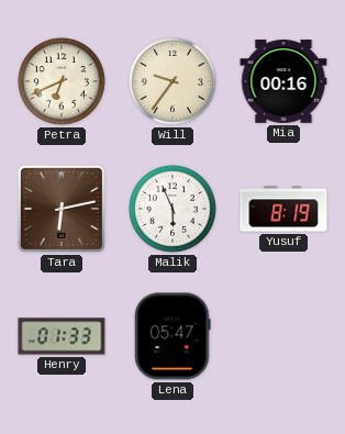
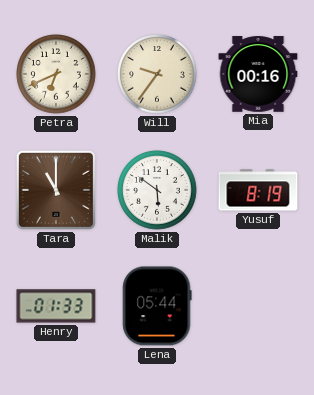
Tara: 6:13 -> 11:00 (56, 190)
Malik: 5:56 -> 5:51 (157, 190)
Lena: 05:47 -> 05:44 (157, 306)
